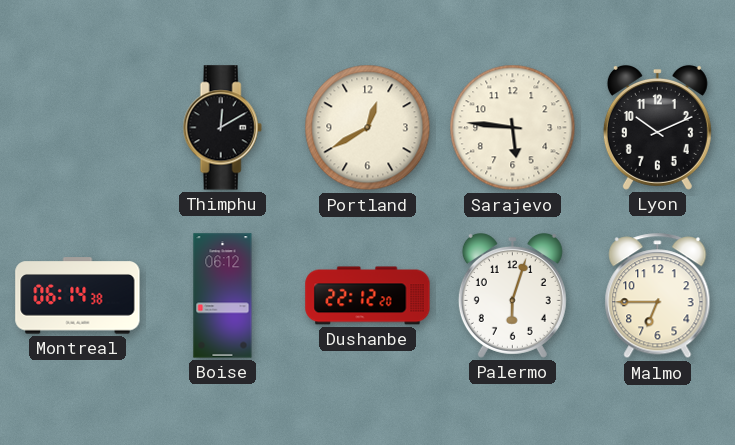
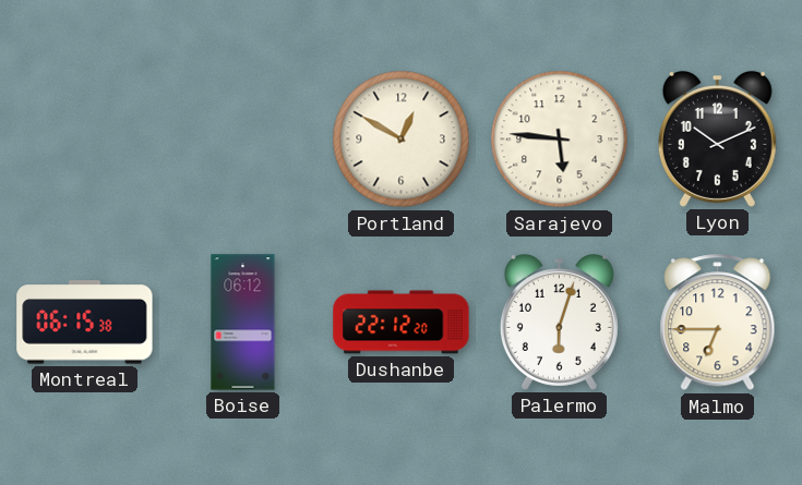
Thimphu: 12:10 -> none (222, 128)
Portland: 12:40 -> 12:50 (402, 140)
Montreal: 06:14 -> 06:15 (85, 323)
